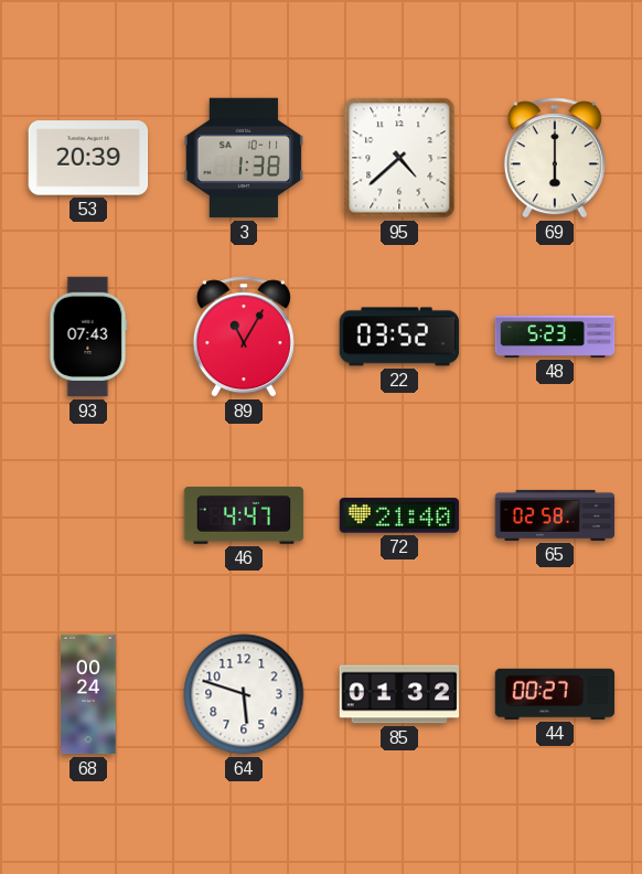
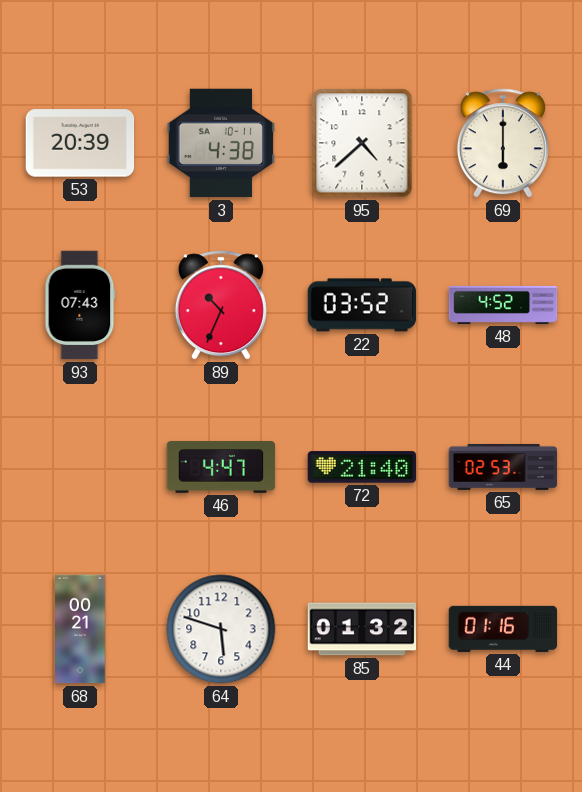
3: 1:38 -> 4:38 (221, 143)
89: 11:05 -> 10:34 (221, 305)
48: 5:23 -> 4:52 (503, 305)
65: 02:58 -> 02:53 (503, 467)
68: 00:24 -> 00:21 (80, 629)
44: 00:27 -> 01:16 (503, 629)
